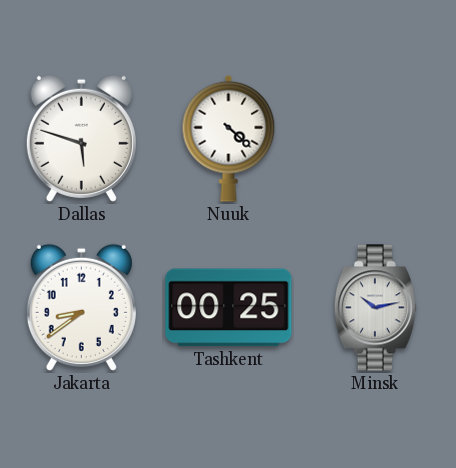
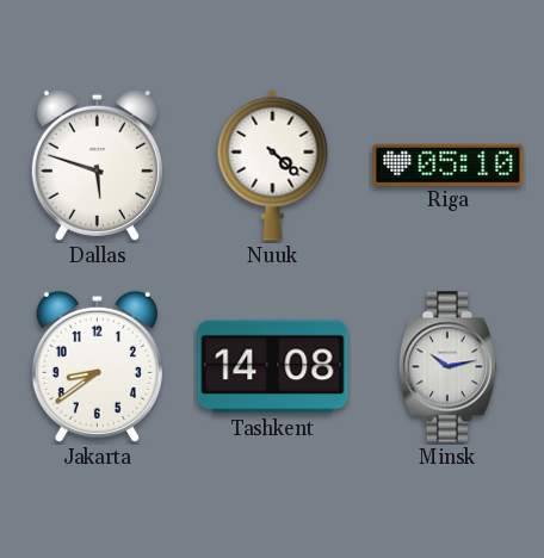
Riga: none -> 05:10 (449, 165)
Tashkent: 00:25 -> 14:08 (273, 367)
